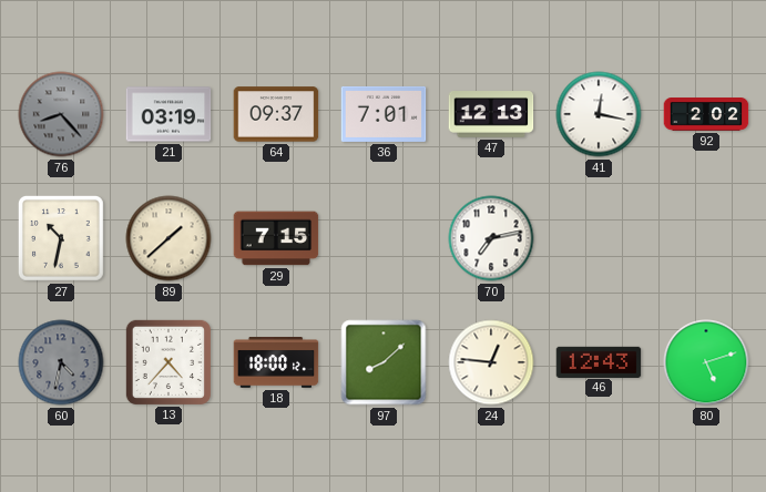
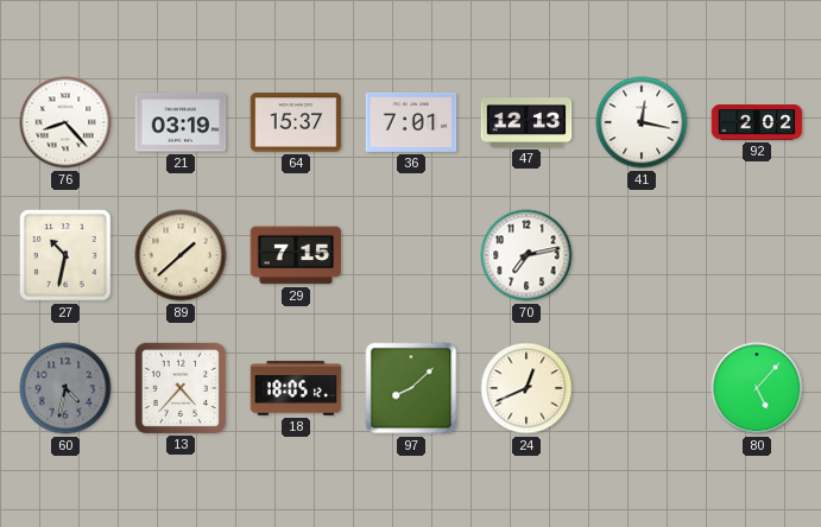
76 dial: grey -> white (65, 122)
64: 09:37 -> 15:37 (296, 122)
18: 18:00 -> 18:05 (296, 389)
24: 12:46 -> 12:41 (526, 388)
46: 12:43 -> none (599, 361)
80: 5:12 -> 5:07 (757, 388)
